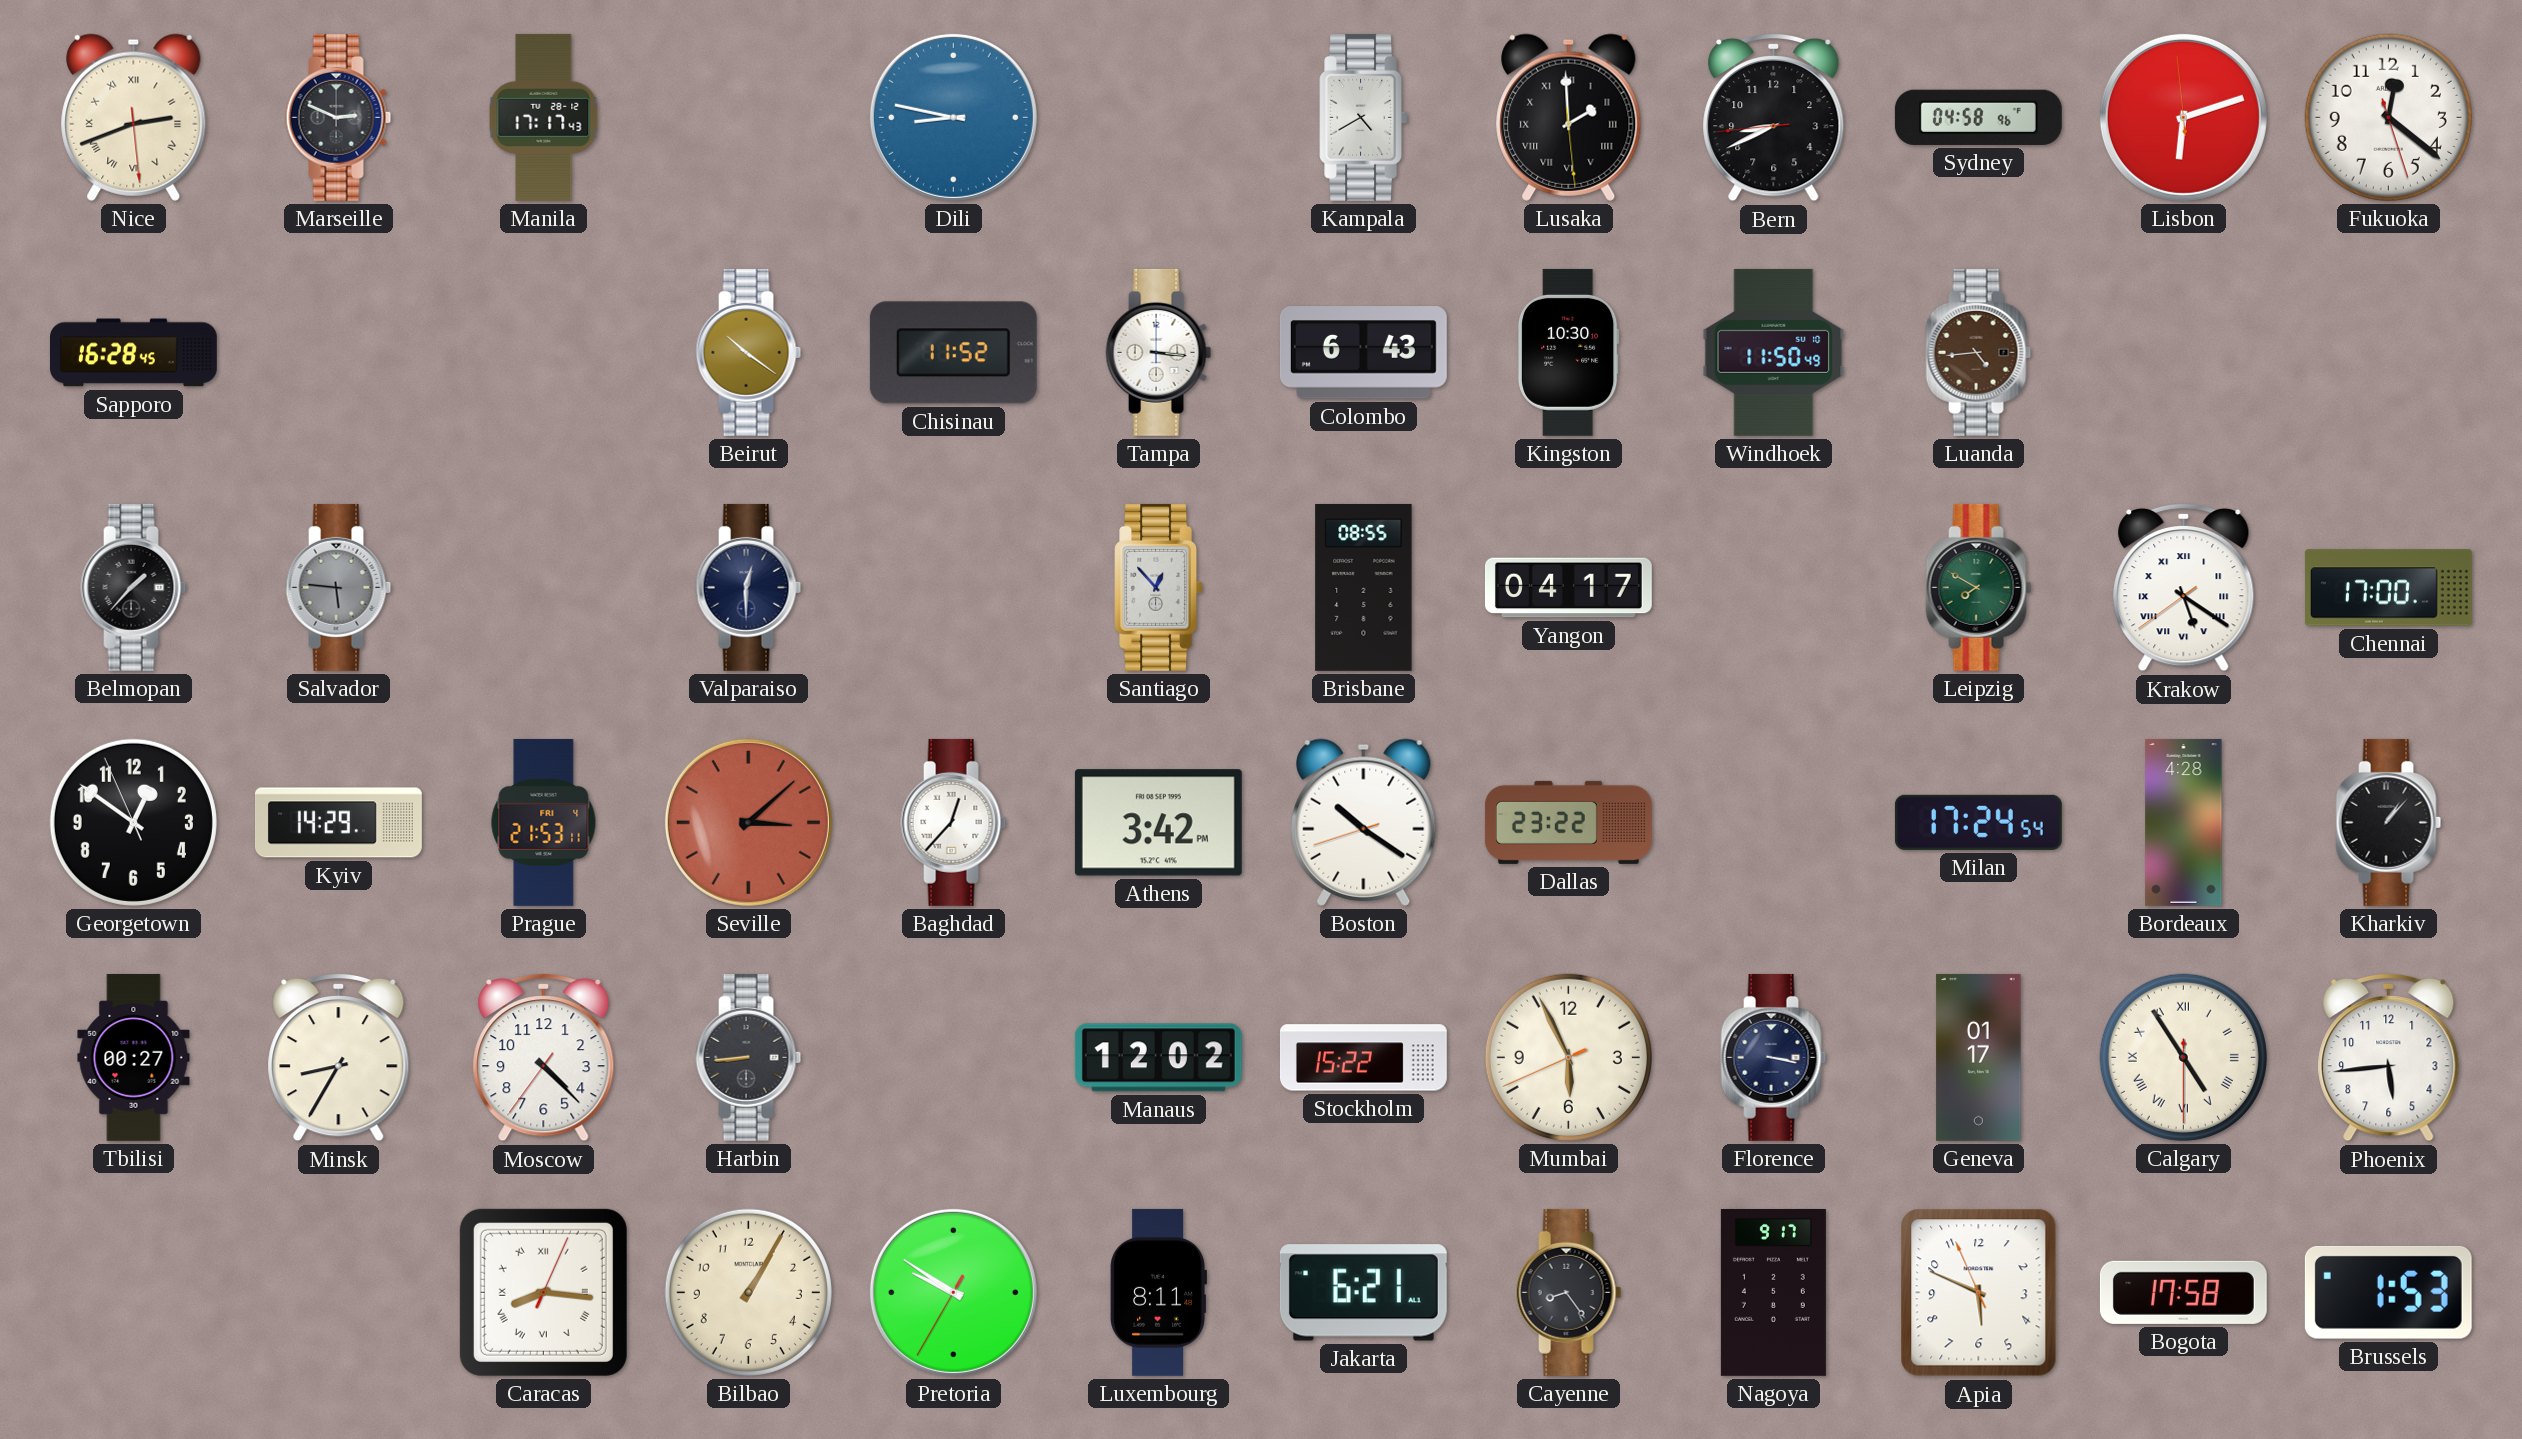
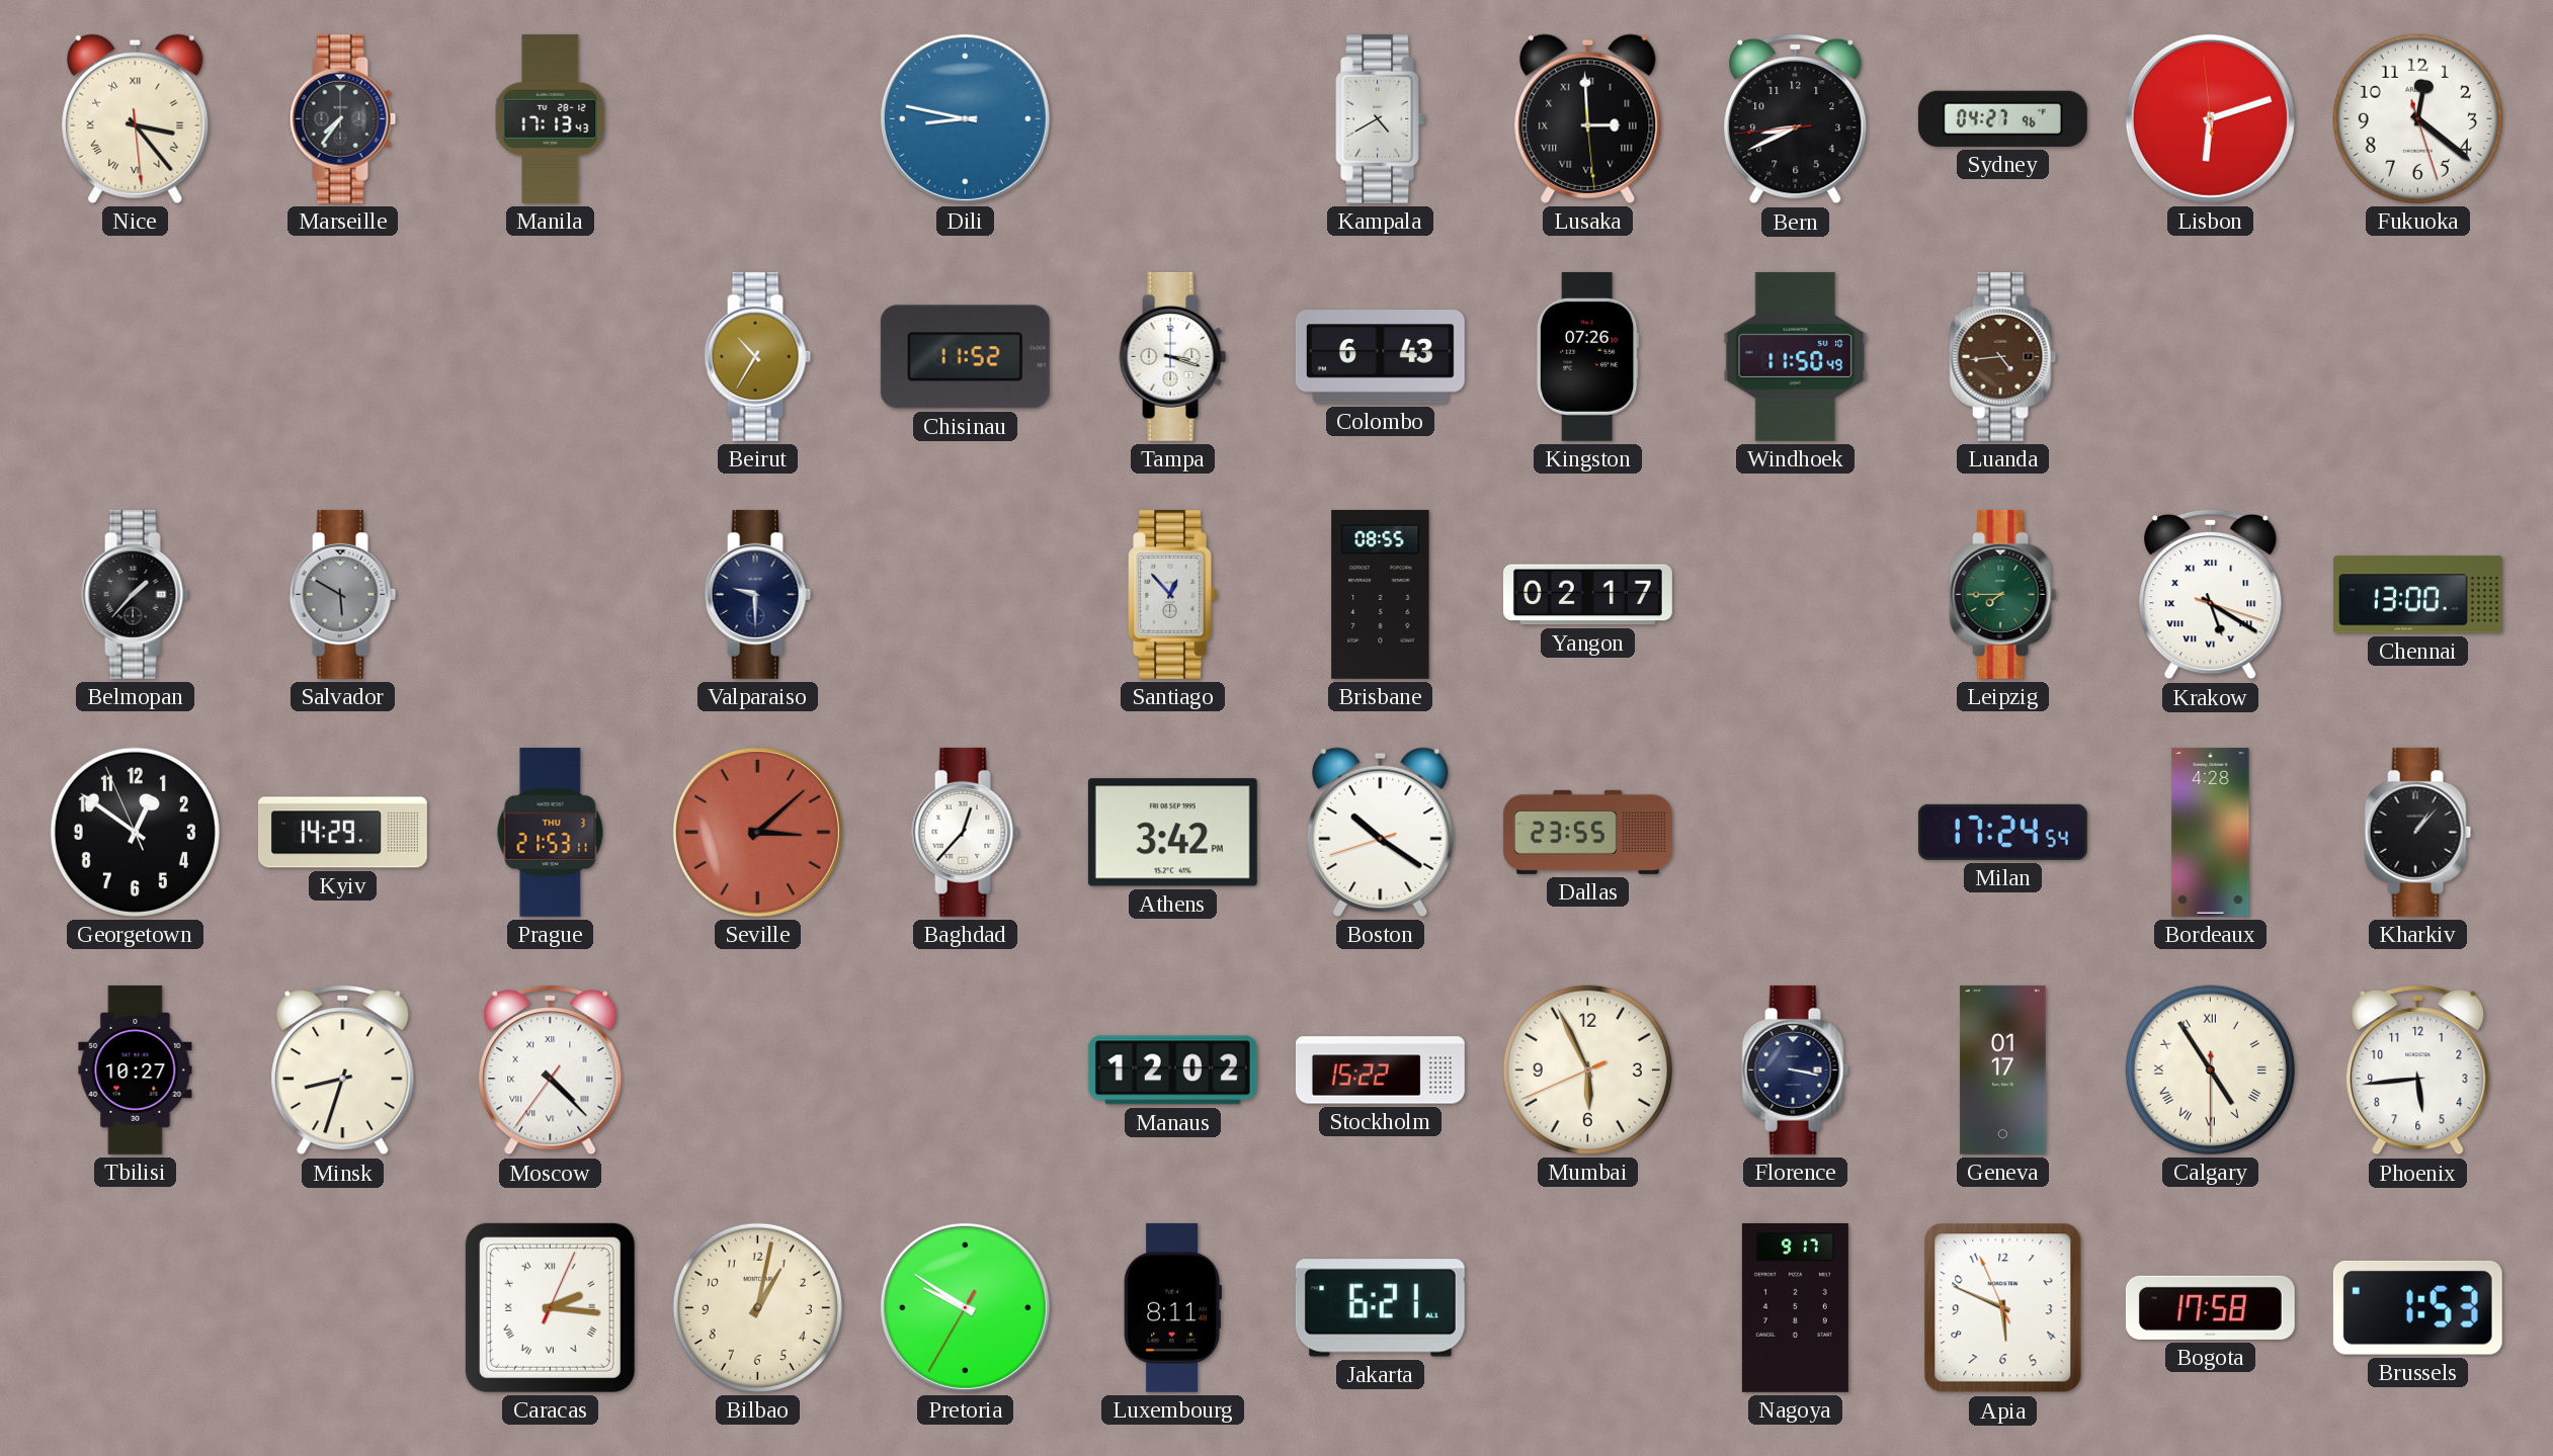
Nice: 2:41 -> 3:23 (136, 118)
Marseille: 2:49 -> 7:36 (343, 118)
Manila: 17:17 -> 17:13 (551, 118)
Lusaka: 1:59 -> 2:59 (1588, 118)
Sydney: 04:58 -> 04:27 (2002, 118)
Sapporo: 16:28 -> none (133, 353)
Beirut: 10:21 -> 10:35 (758, 356)
Tampa: 3:16 -> 3:18 (1173, 356)
Kingston: 10:30 -> 07:26 (1587, 356)
Salvador: 5:46 -> 5:50 (343, 594)
Valparaiso: 12:30 -> 9:30 (758, 594)
Yangon: 04:17 -> 02:17 (1587, 595)
Leipzig: 7:50 -> 7:45 (2003, 594)
Krakow: 5:20:39 -> 5:20:18 (2211, 594)
Chennai: 17:00 -> 13:00 (2417, 595)
Prague date: FRI 4 -> THU 3 (551, 832)
Dallas: 23:22 -> 23:55 (1587, 832)
Tbilisi: 00:27 -> 10:27 (136, 1069)
Minsk: 8:35 -> 8:33 (343, 1069)
Moscow numerals: Arabic -> Roman (551, 1069)
Harbin: 8:44 -> none (749, 1057)
Caracas: 8:16 -> 2:16 (550, 1307)
Bilbao: 1:05 -> 1:02 (757, 1307)
Cayenne: 8:24 -> none (1569, 1292)
